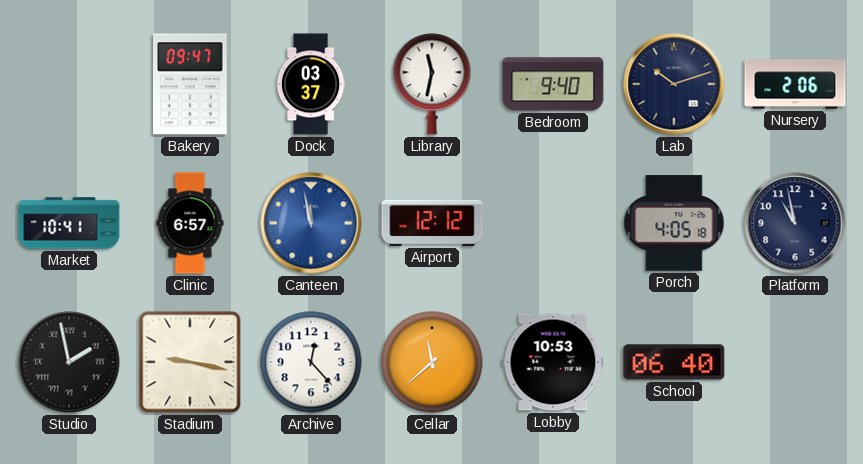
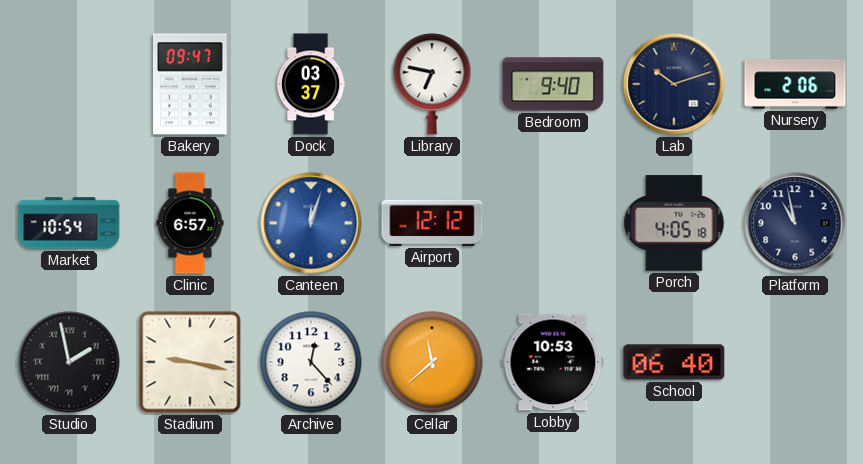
Library: 11:32 -> 6:47 (432, 84)
Market: 10:41 -> 10:54 (69, 223)
Canteen: 11:58 -> 12:03 (311, 223)
